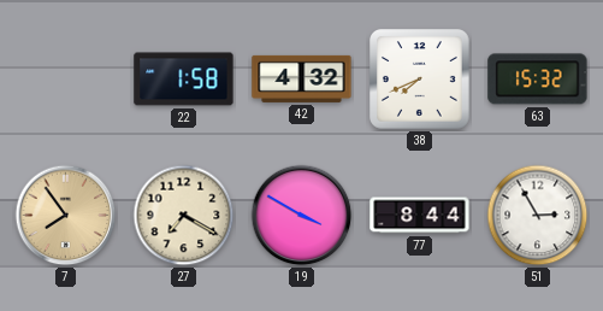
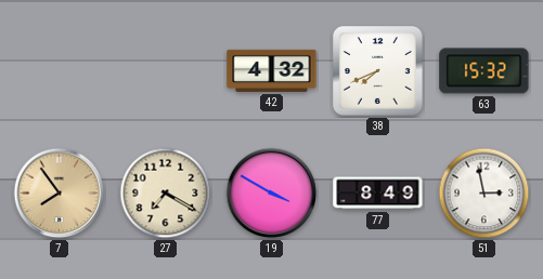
22: 1:58 -> none (184, 80)
77: 8:44 -> 8:49 (378, 194)
51: 2:55 -> 2:58 (484, 194)
